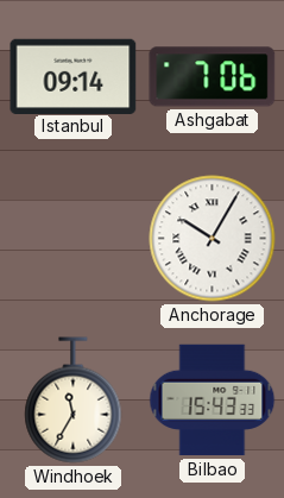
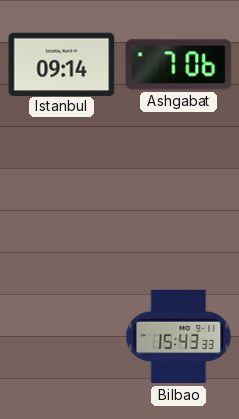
Anchorage: 10:05 -> none (213, 239)
Windhoek: 11:35 -> none (74, 401)
